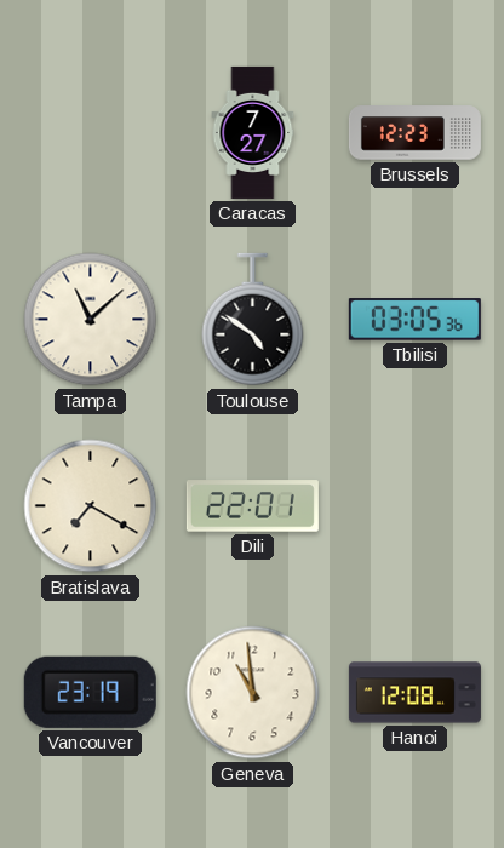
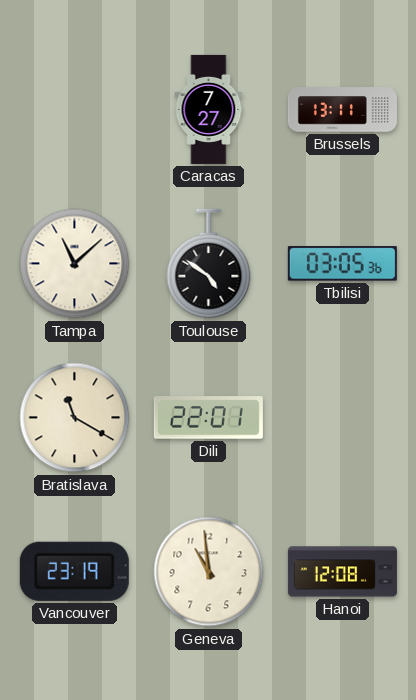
Brussels: 12:23 -> 13:11 (342, 110)
Bratislava: 7:20 -> 11:20 (75, 418)
